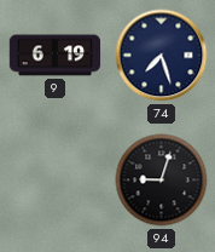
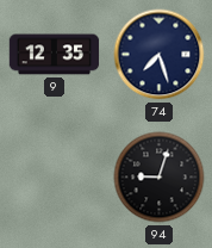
9: 6:19 -> 12:35 (55, 55)
